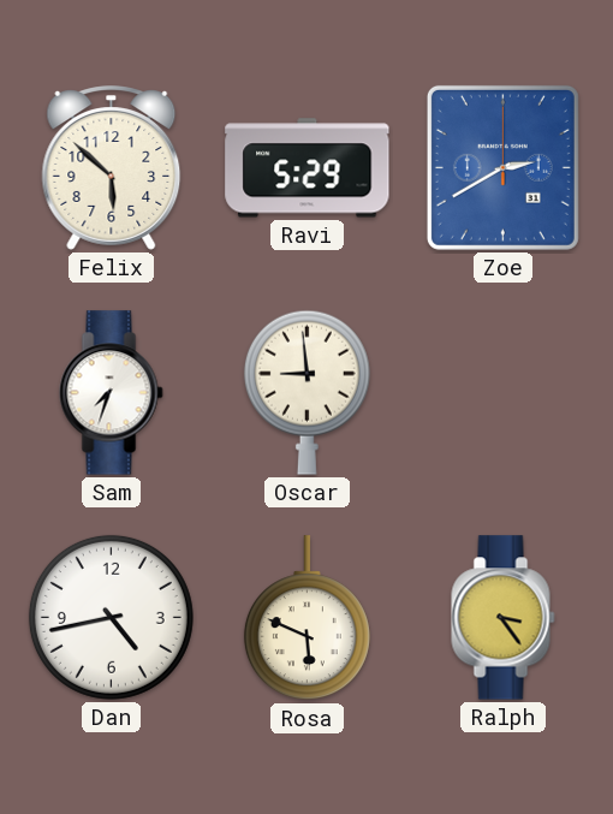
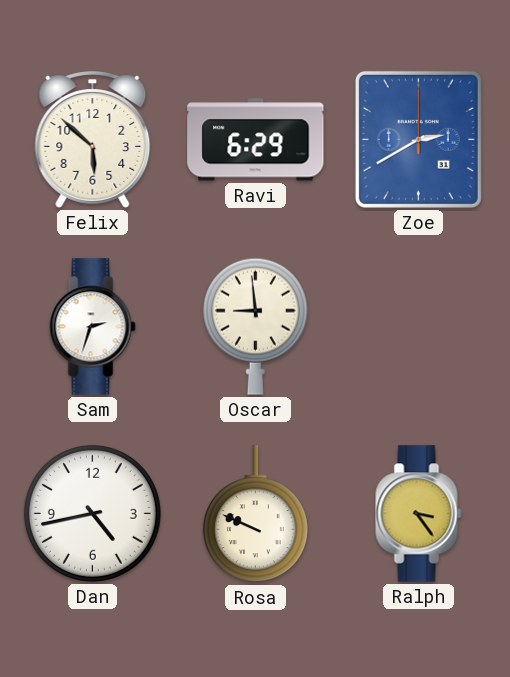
Ravi: 5:29 -> 6:29 (256, 140)
Sam: 7:33 -> 2:33 (93, 327)
Rosa: 5:49 -> 9:49 (255, 514)
